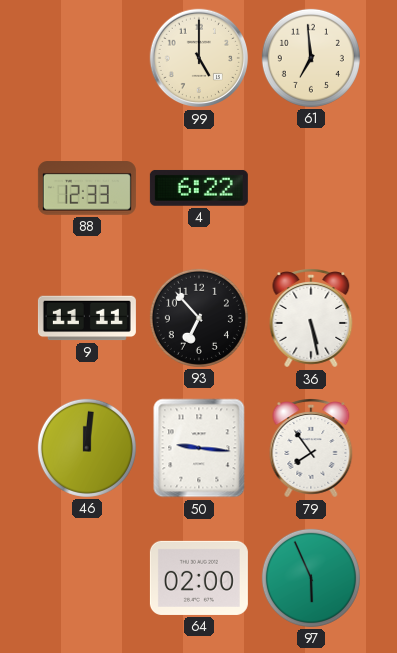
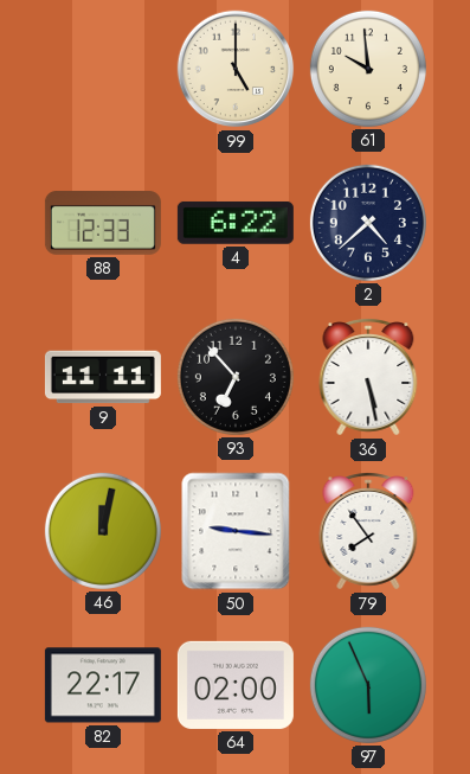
61: 6:59 -> 9:59 (368, 69)
2: none -> 4:38 (368, 223)
46: 12:01 -> 12:02 (103, 531)
82: none -> 22:17 (103, 685)
